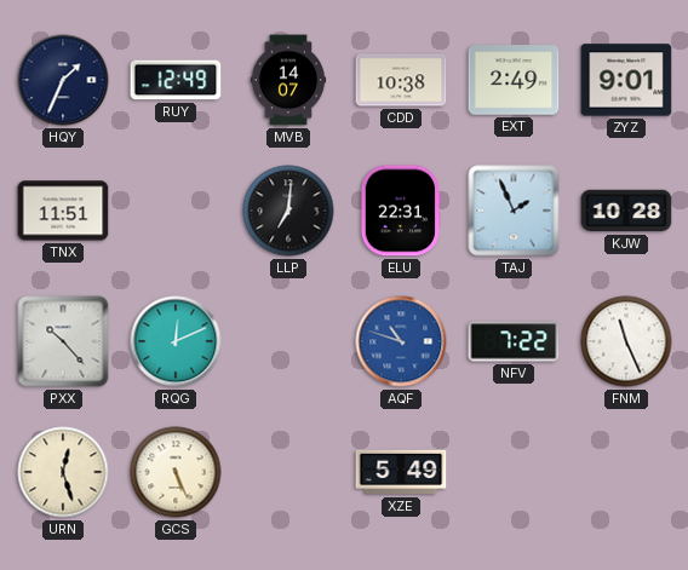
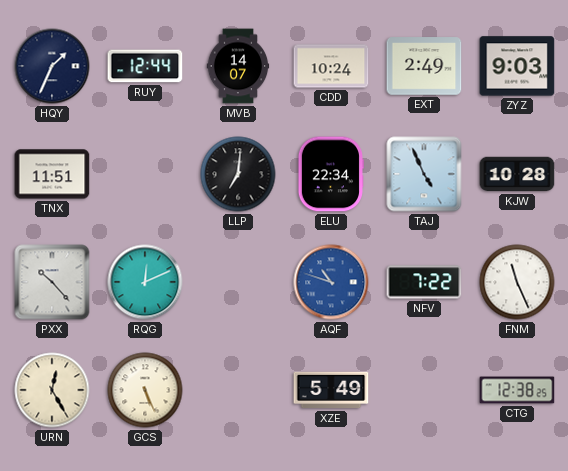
RUY: 12:49 -> 12:44 (145, 66)
CDD: 10:38 -> 10:24 (331, 66)
ZYZ: 9:01 -> 9:03 (517, 66)
ELU: 22:31 -> 22:34 (331, 174)
TAJ: 1:56 -> 4:56 (424, 174)
URN: 12:27 -> 12:25 (52, 390)
CTG: none -> 12:38 (517, 390)
